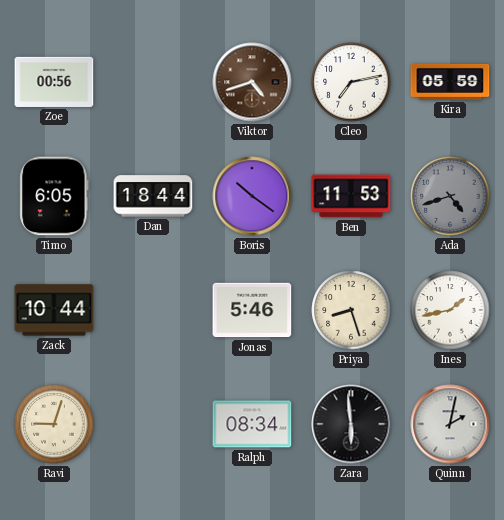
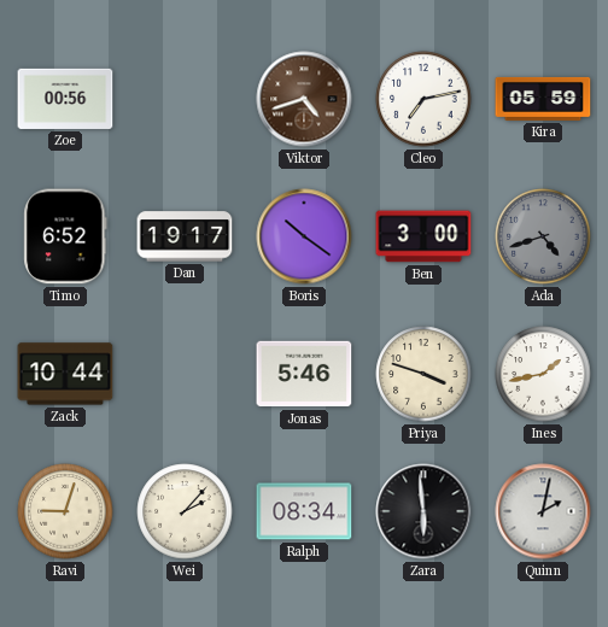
Timo: 6:05 -> 6:52 (65, 236)
Dan: 18:44 -> 19:17 (185, 236)
Ben: 11:53 -> 3:00 (423, 236)
Priya: 8:27 -> 3:48 (423, 374)
Wei: none -> 2:07 (185, 511)
